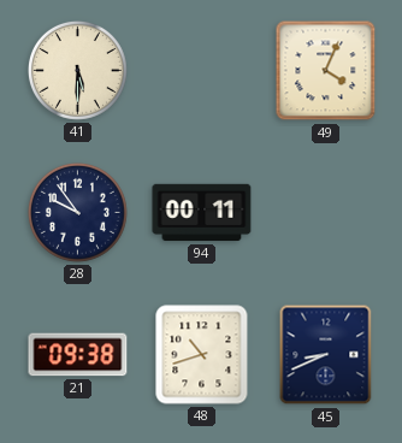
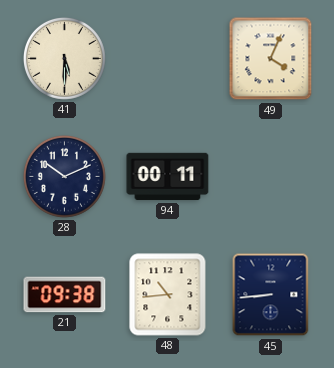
28: 9:54 -> 10:11 (64, 176)
48: 10:42 -> 10:44 (168, 295)
45: 8:41 -> 8:44 (271, 295)
